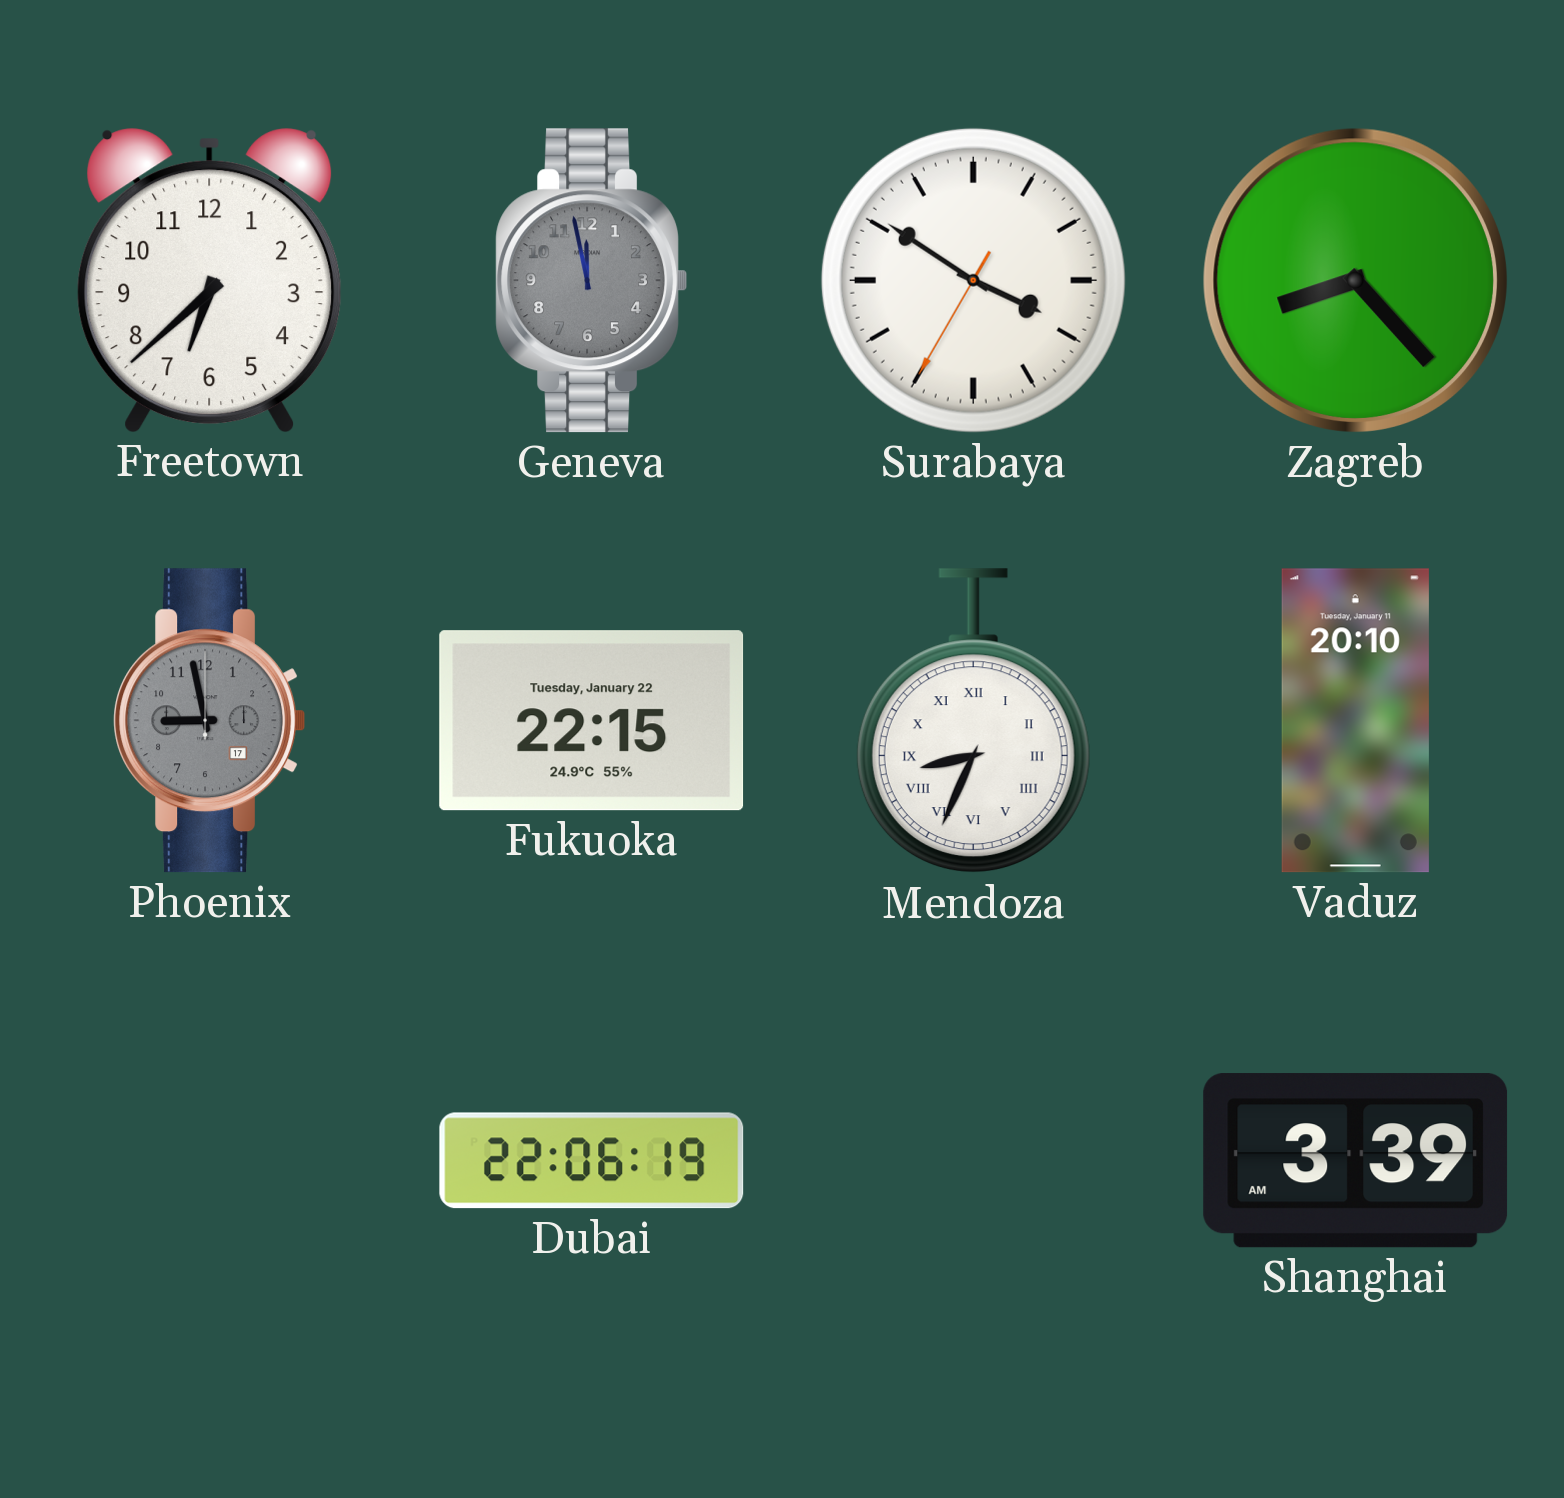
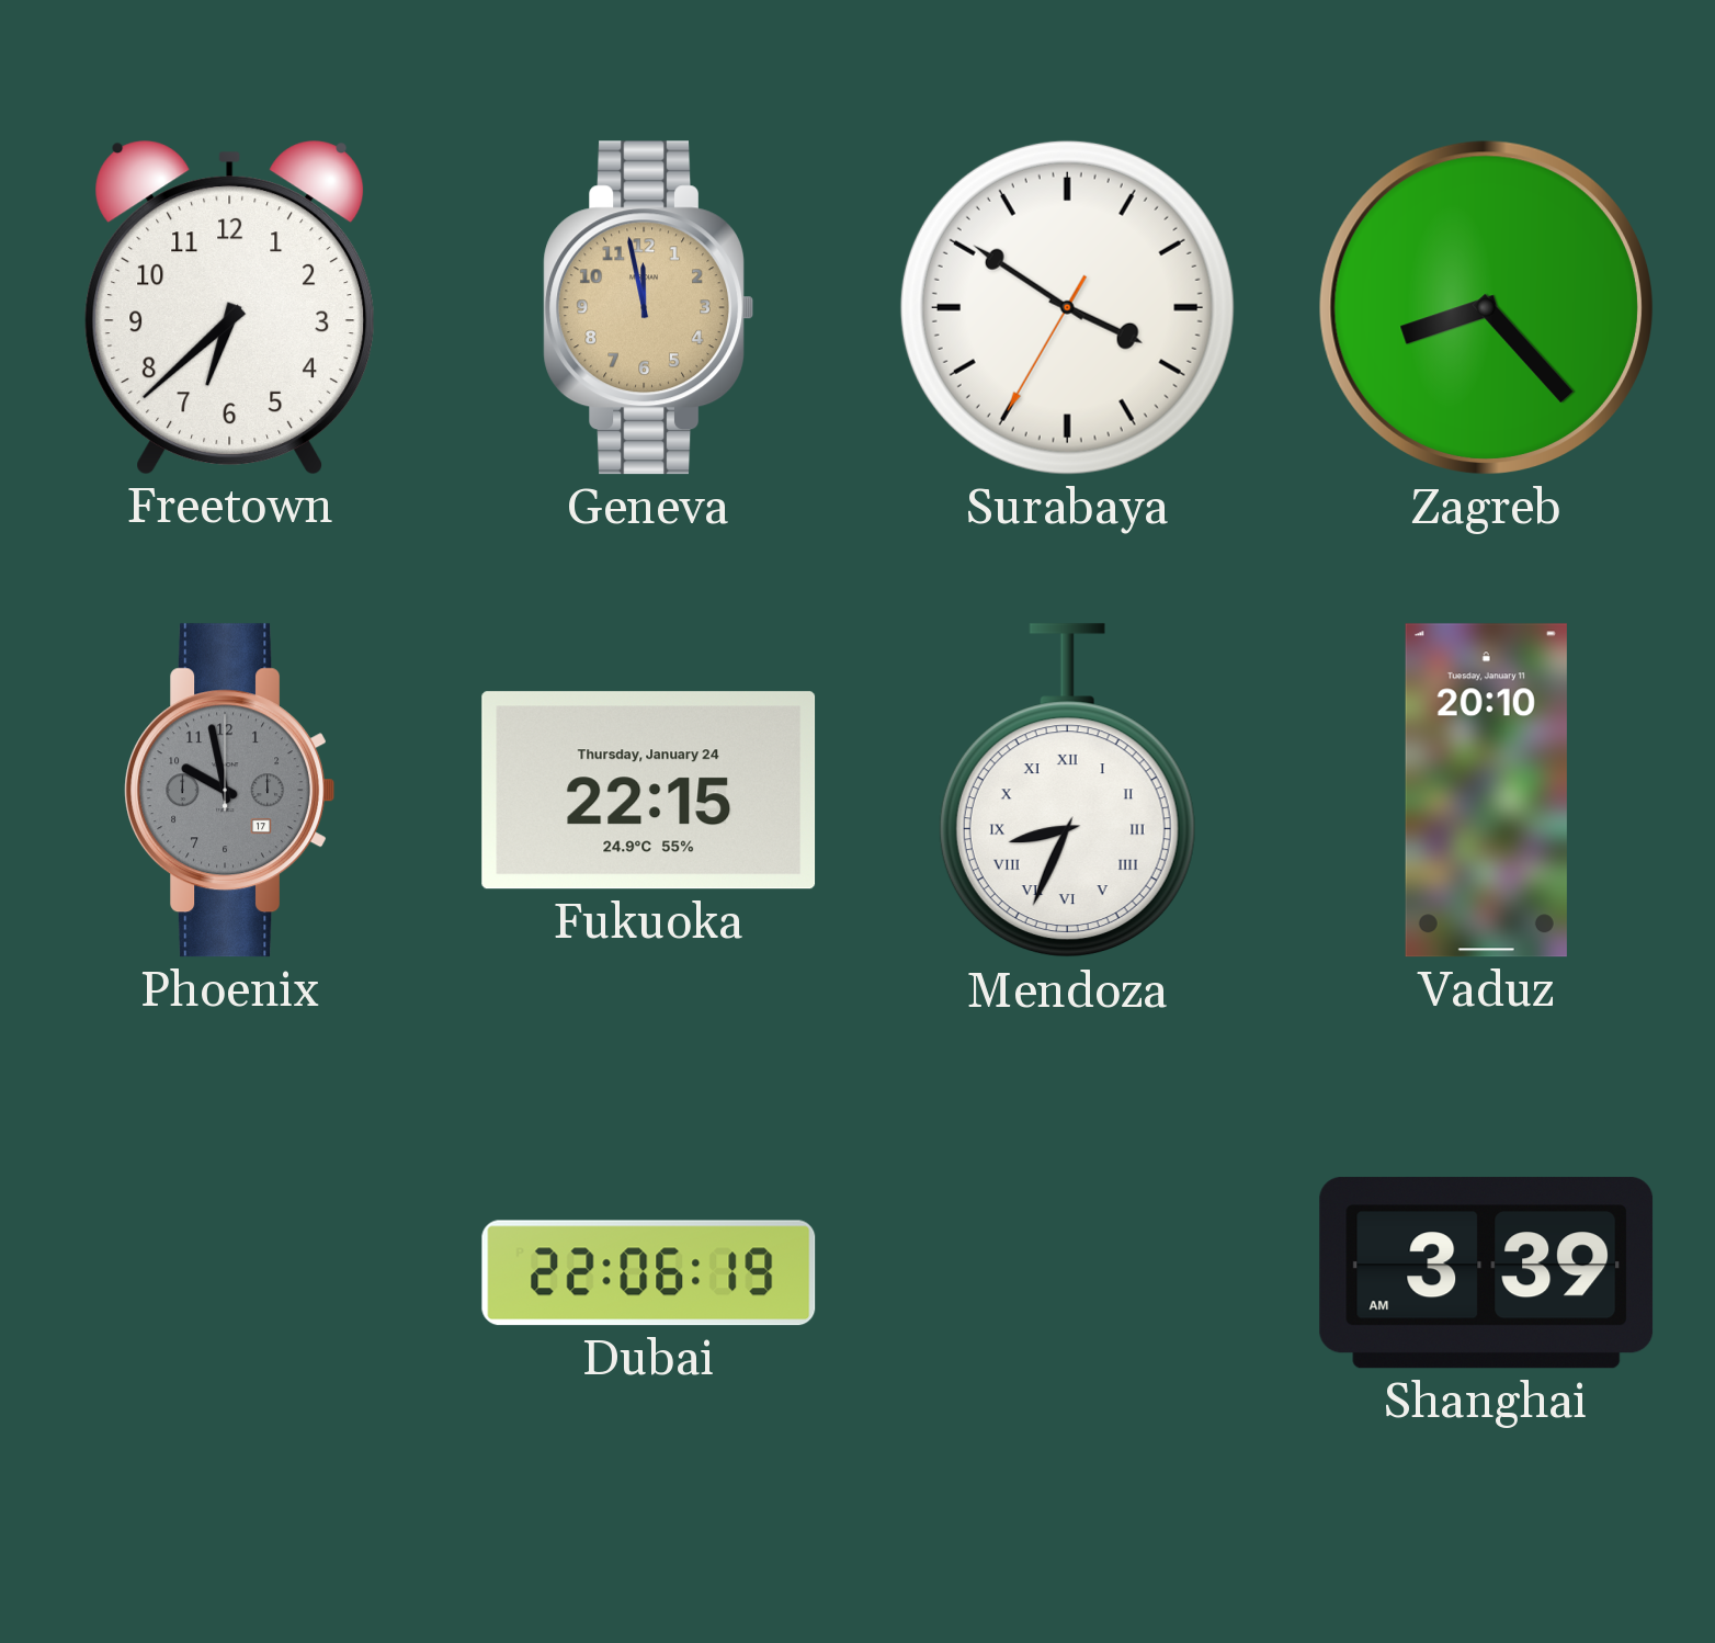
Geneva dial: grey -> champagne (648, 308)
Phoenix: 8:58 -> 9:58 (229, 791)
Fukuoka date: Tuesday, January 22 -> Thursday, January 24 (649, 791)
